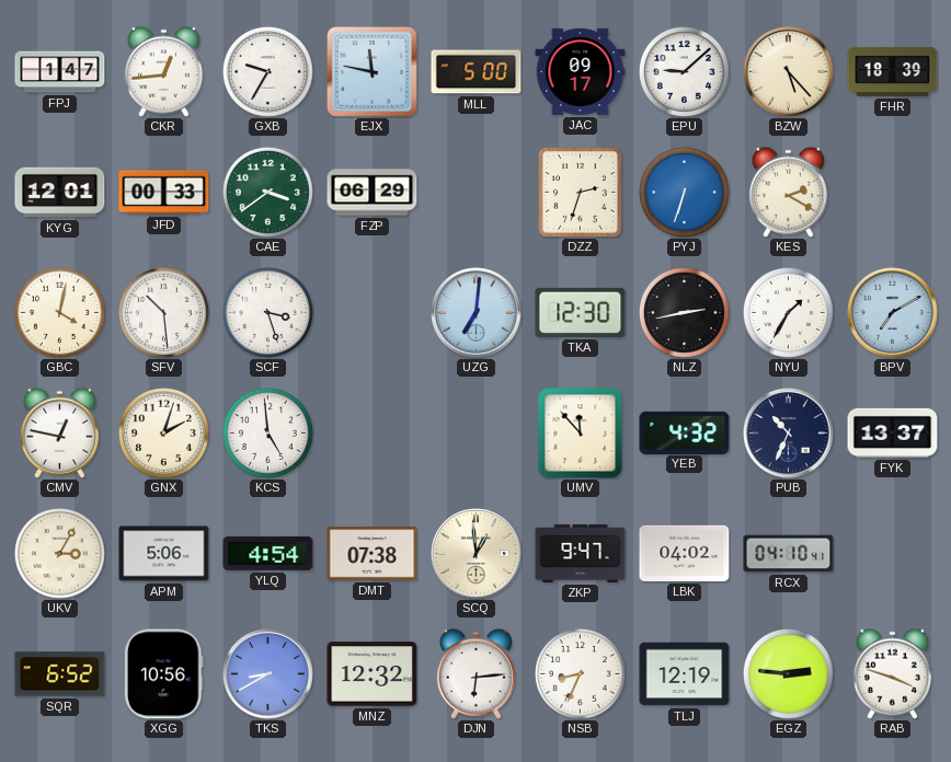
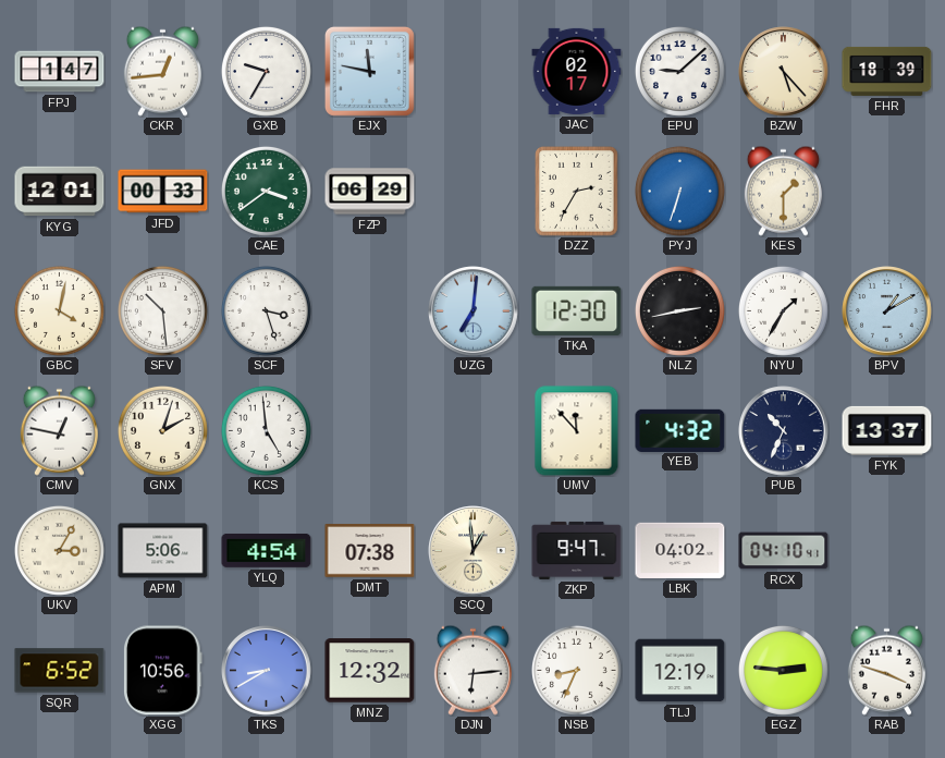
MLL: 5:00 -> none (477, 72)
JAC: 09:17 -> 02:17 (577, 71)
DZZ: 2:33 -> 2:35 (577, 192)
KES: 2:20 -> 1:30 (783, 191)
BPV: 7:10 -> 1:10 (887, 311)
